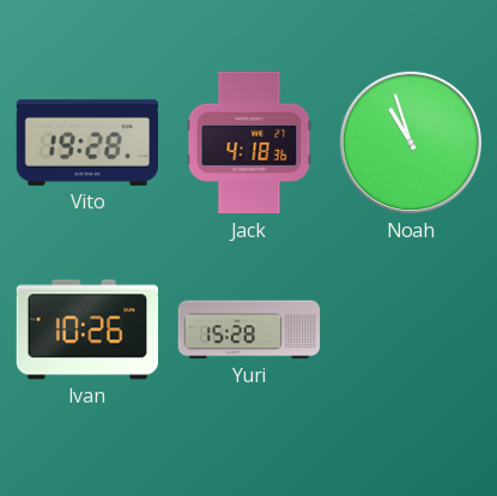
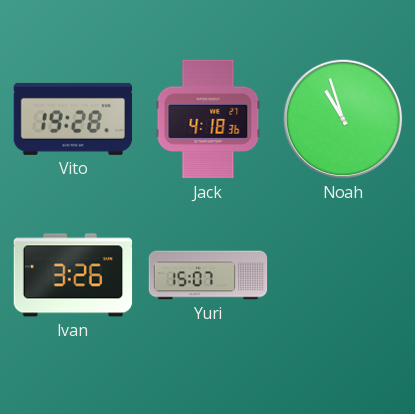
Ivan: 10:26 -> 3:26 (73, 275)
Yuri: 15:28 -> 15:07 (208, 275)
